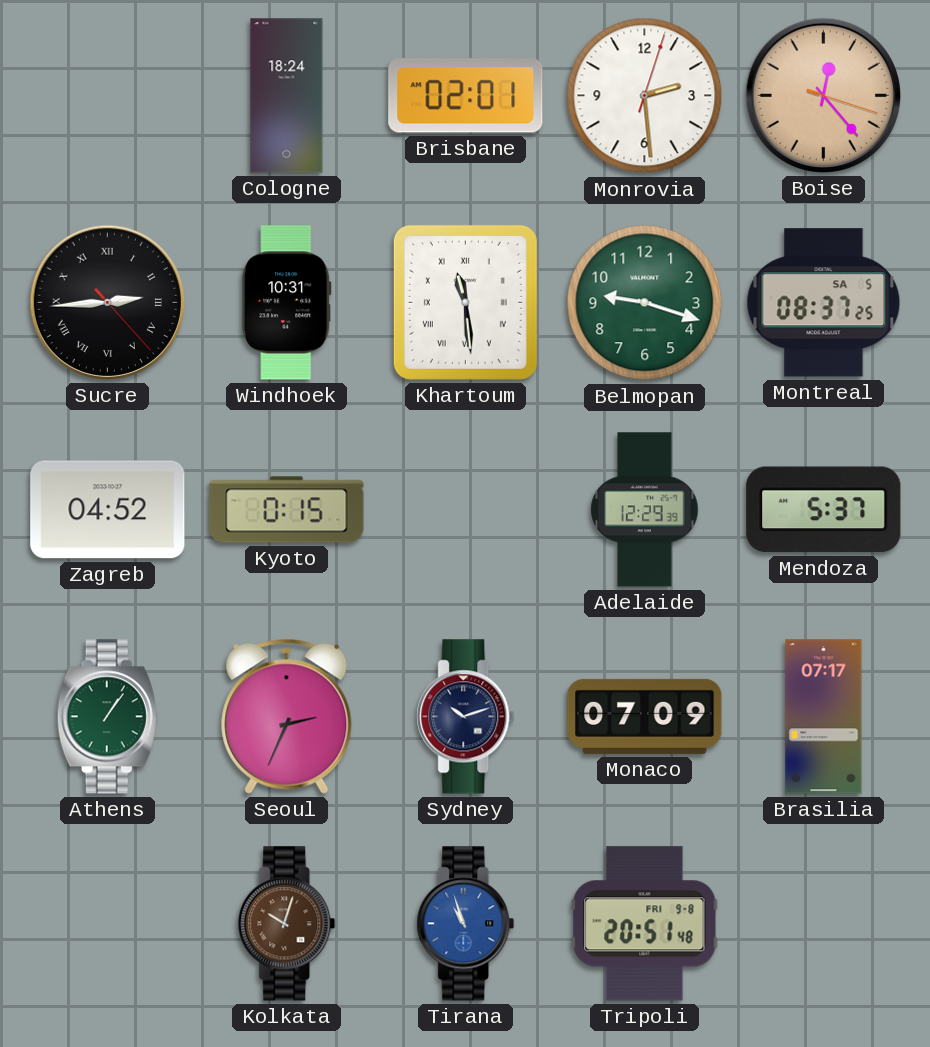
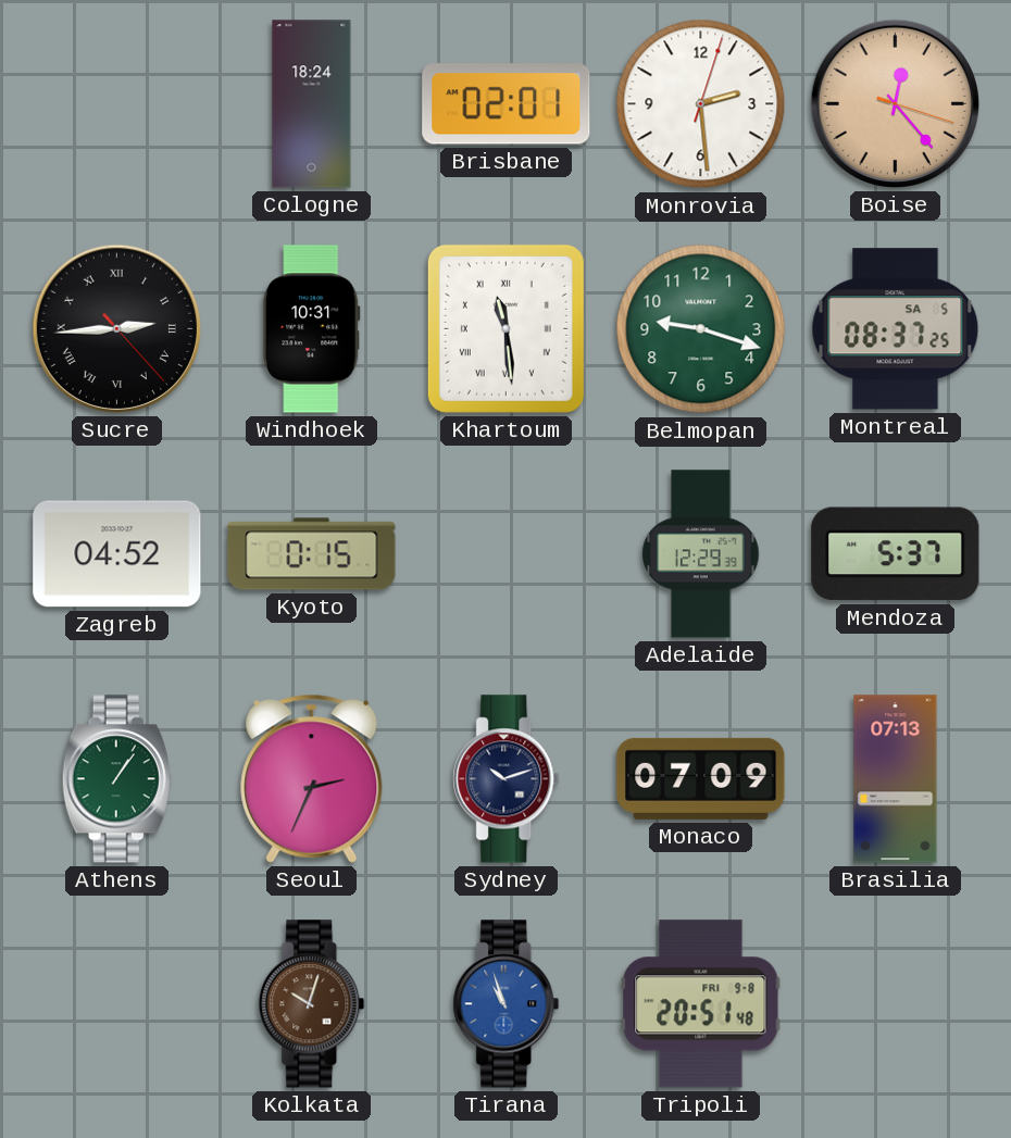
Brasilia: 07:17 -> 07:13 (896, 779)
